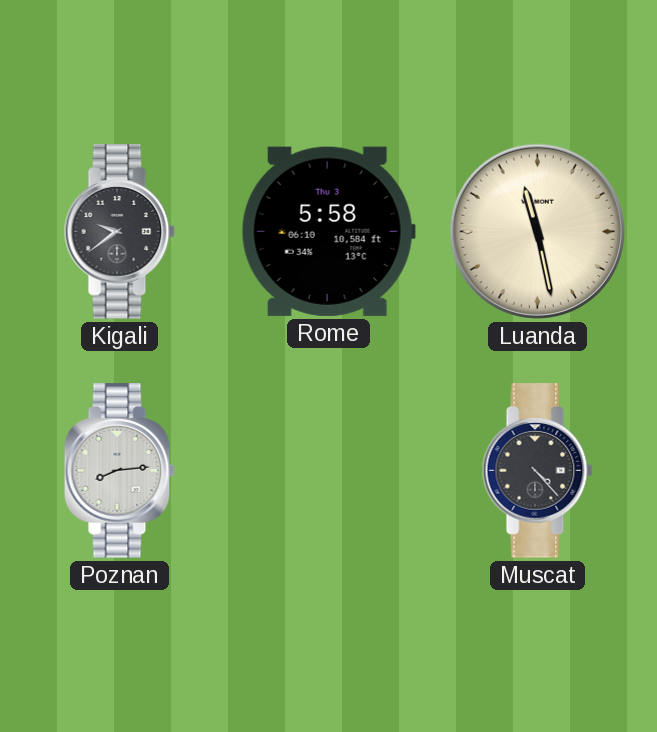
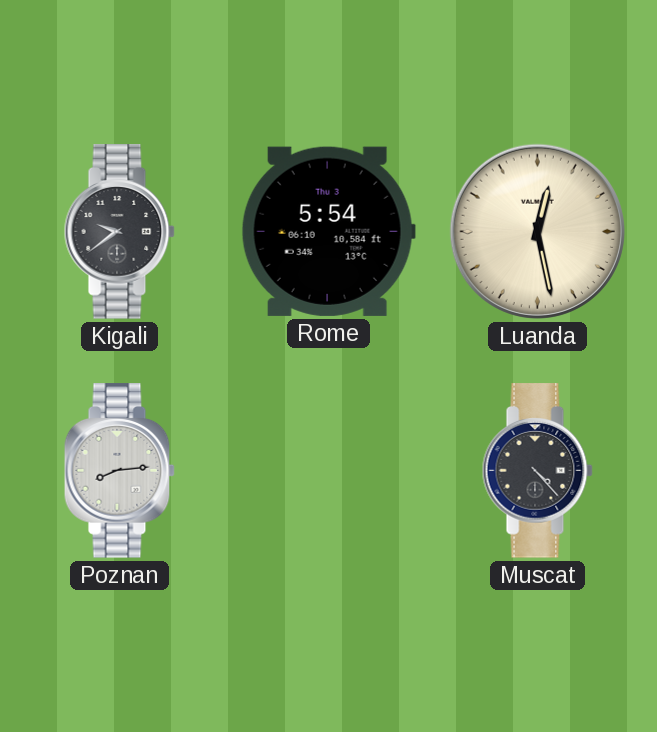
Rome: 5:58 -> 5:54 (328, 231)
Luanda: 11:28 -> 12:28 (537, 231)
